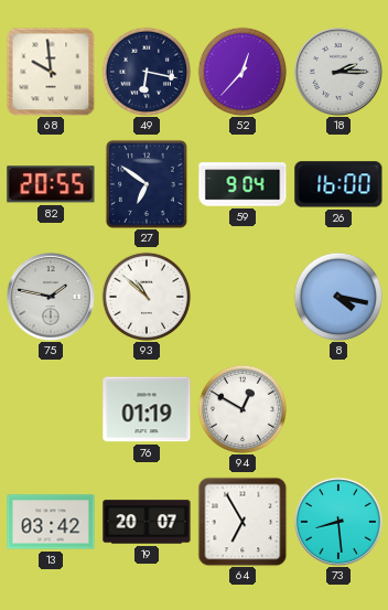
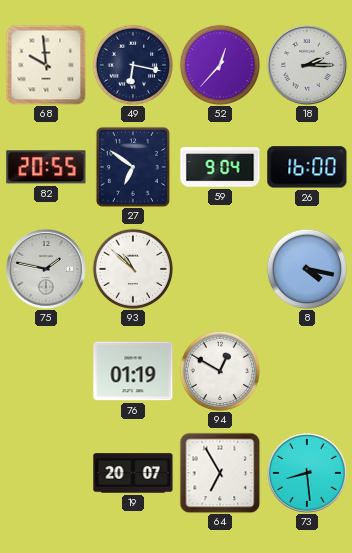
13: 03:42 -> none (51, 522)
